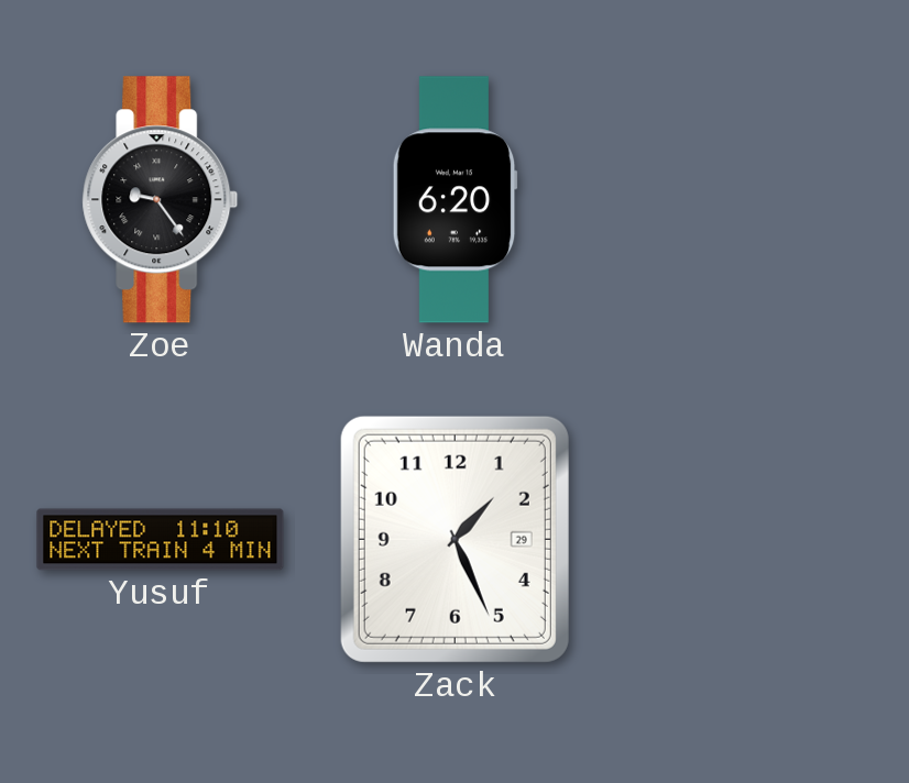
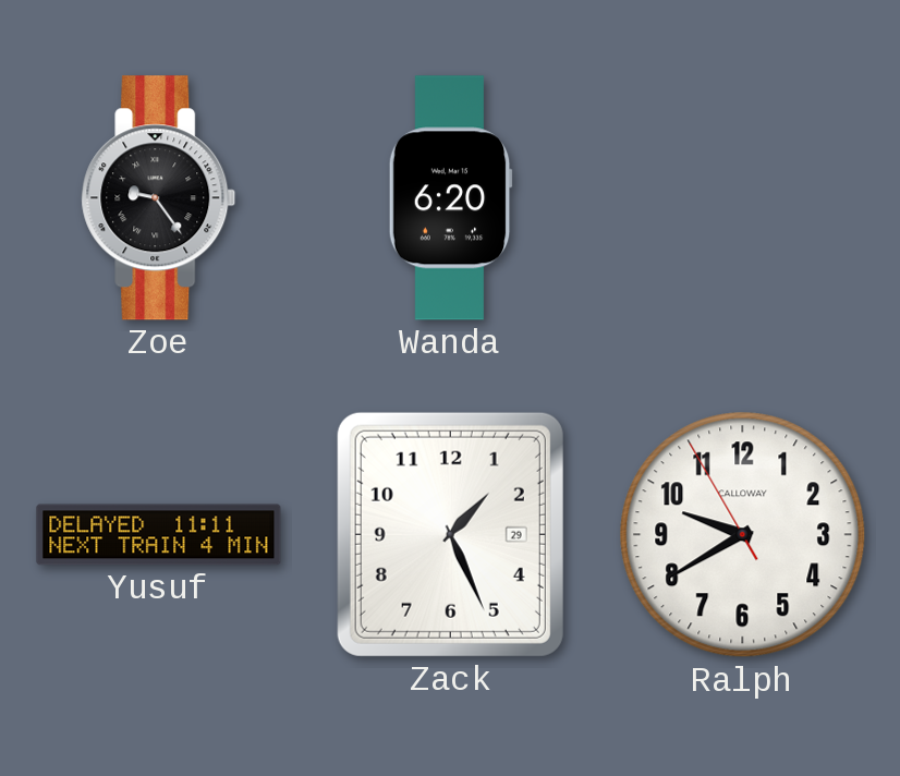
Yusuf: 11:10 -> 11:11 (159, 535)
Ralph: none -> 9:39 (743, 535)
